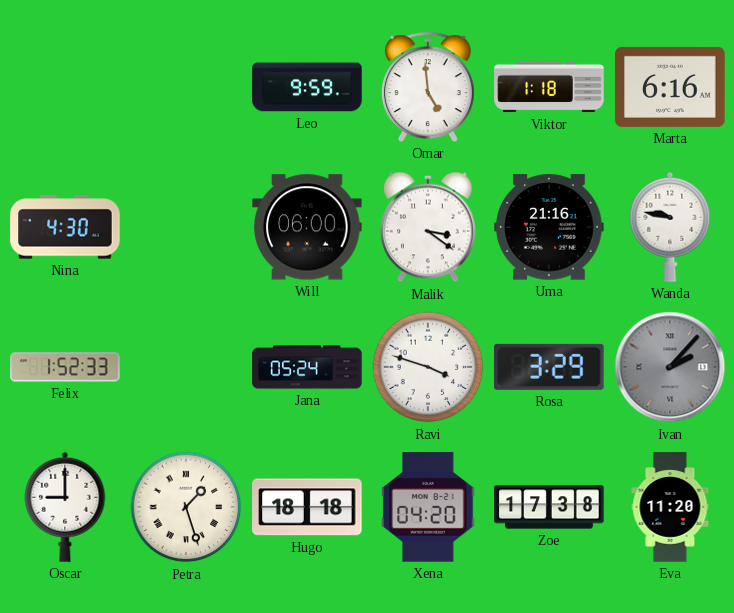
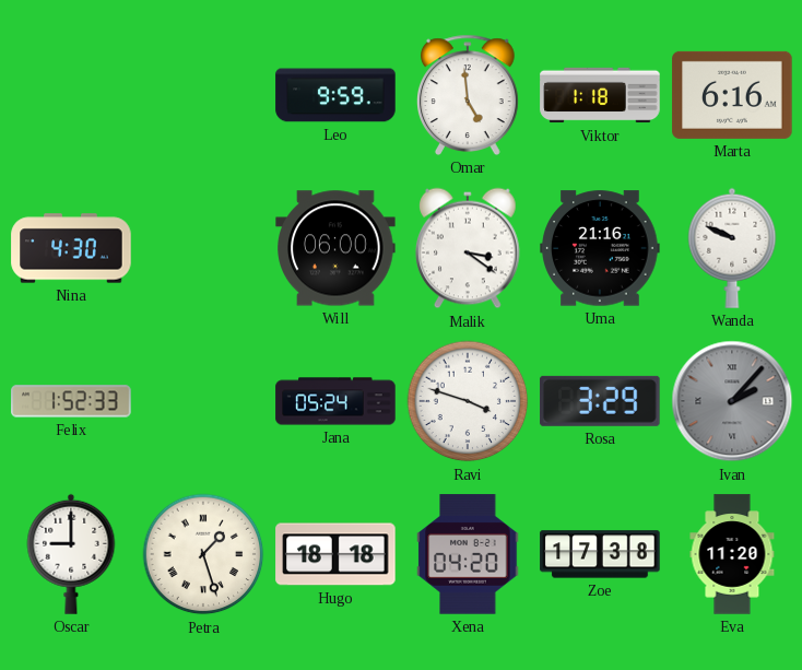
Wanda: 9:47 -> 9:49 (732, 248)
